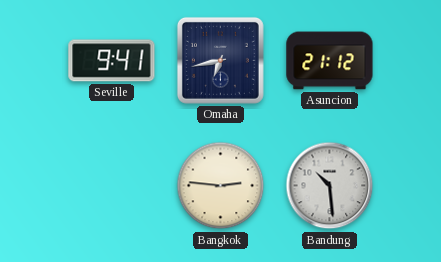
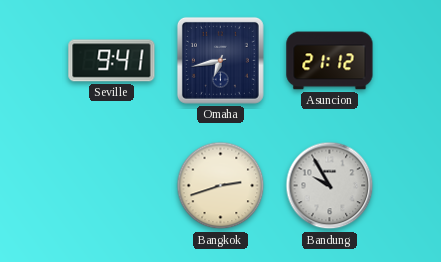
Bangkok: 2:46 -> 2:42 (221, 186)
Bandung: 10:29 -> 9:55 (330, 186)
